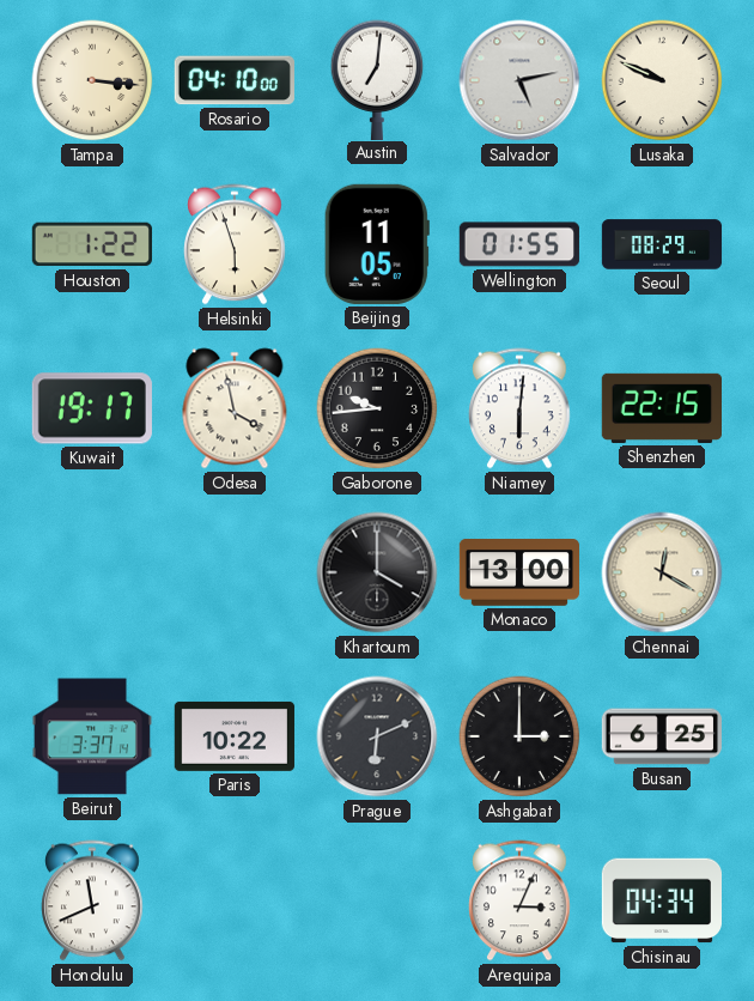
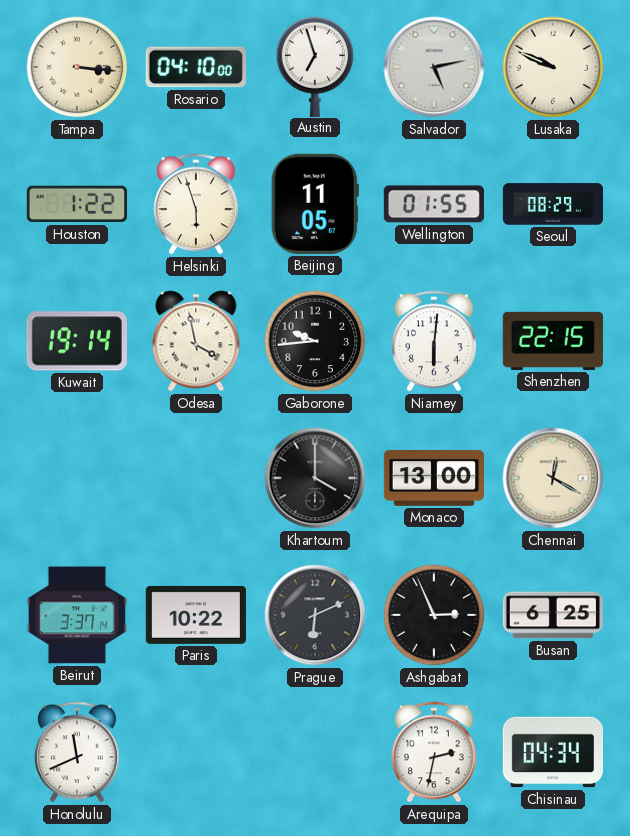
Austin: 7:01 -> 6:57 (315, 66)
Kuwait: 19:17 -> 19:14 (77, 341)
Ashgabat: 3:00 -> 2:56 (434, 615)
Arequipa: 3:04 -> 2:32 (435, 752)
